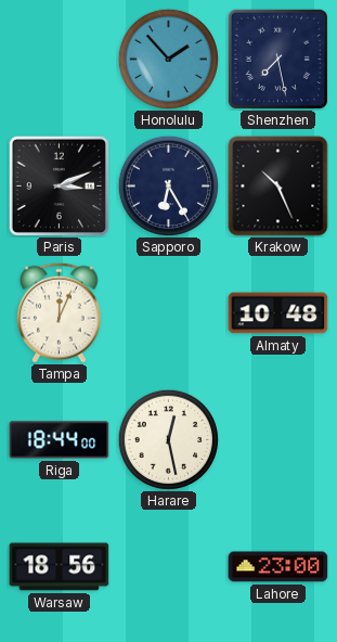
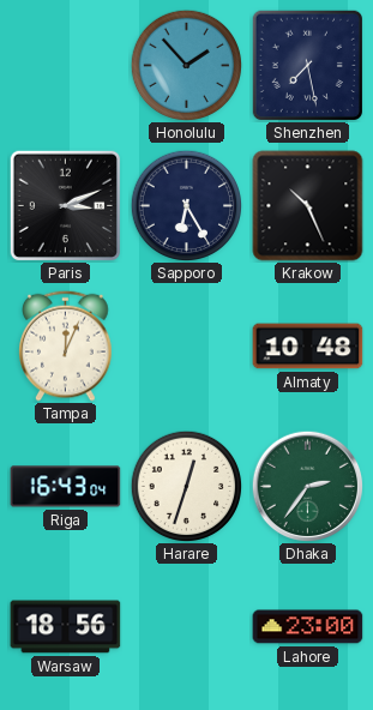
Riga: 18:44 -> 16:43 (66, 487)
Harare: 12:28 -> 12:33 (186, 486)
Dhaka: none -> 2:36 (307, 486)
